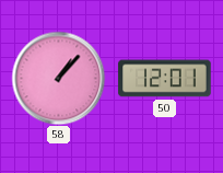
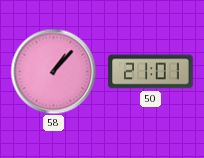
50: 12:01 -> 21:01 (151, 72)
